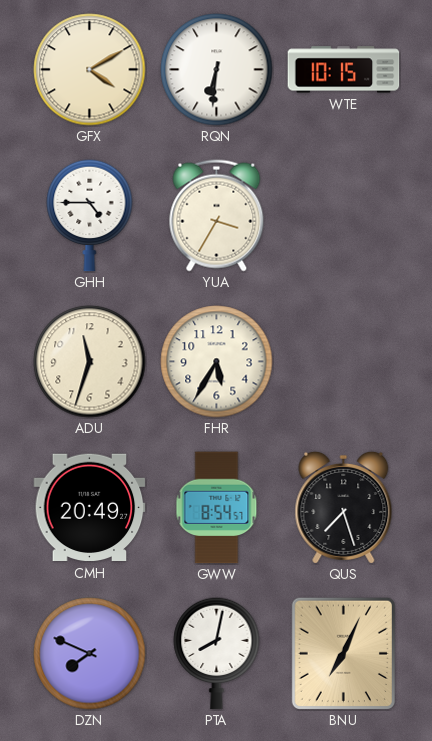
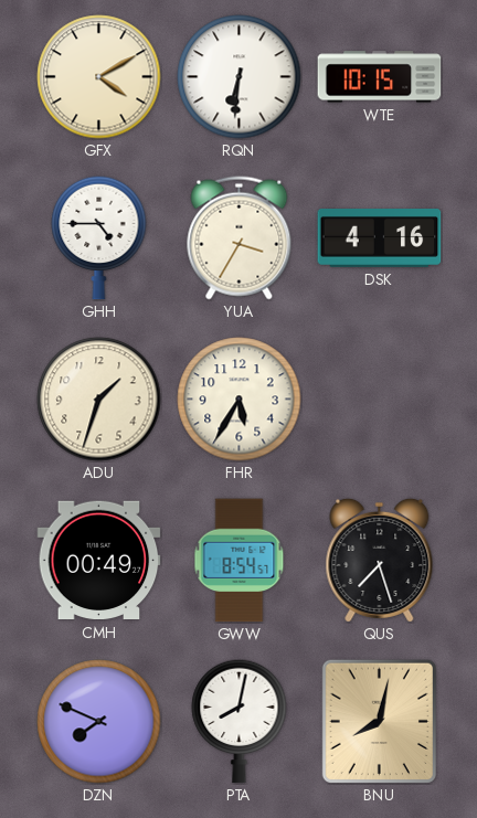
DSK: none -> 4:16 (380, 238)
ADU: 11:33 -> 1:33 (99, 400)
CMH: 20:49 -> 00:49 (99, 561)
BNU: 7:04 -> 8:02 (379, 721)
